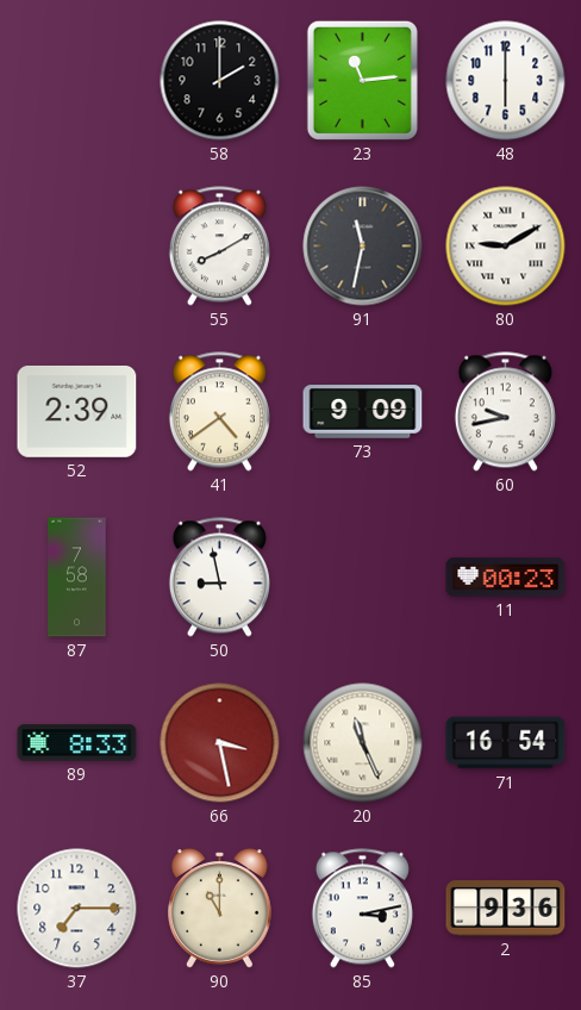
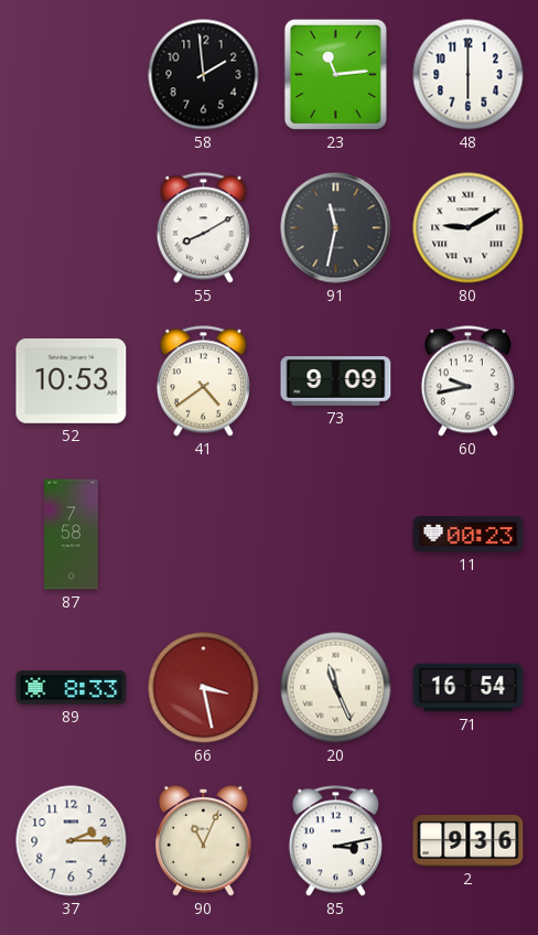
58: 2:00 -> 1:59 (204, 75)
52: 2:39 -> 10:53 (72, 380)
50: 8:58 -> none (219, 578)
37: 7:15 -> 2:15 (72, 841)
90: 11:00 -> 11:04 (204, 841)
